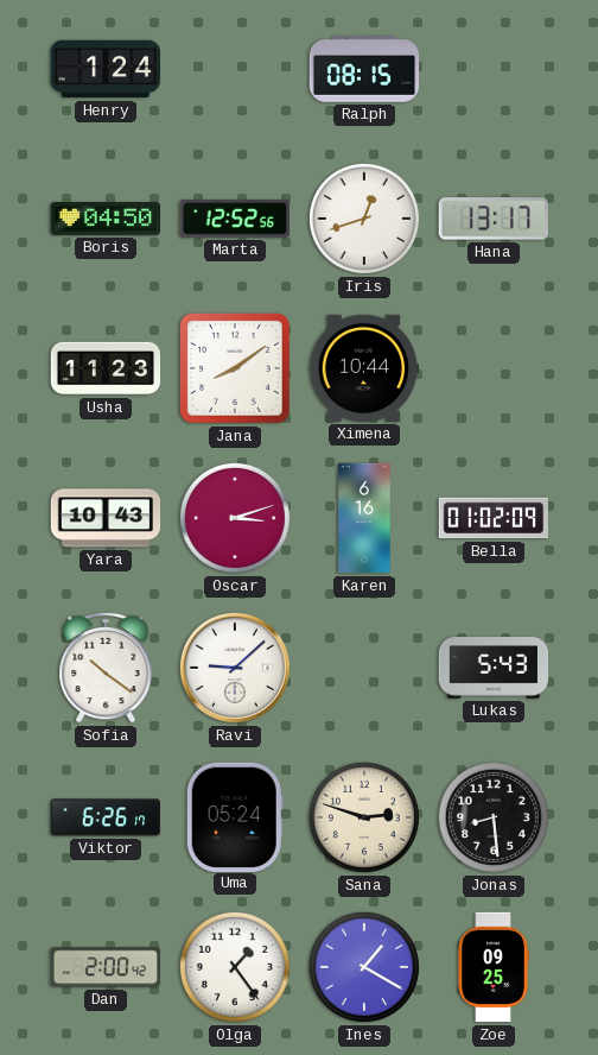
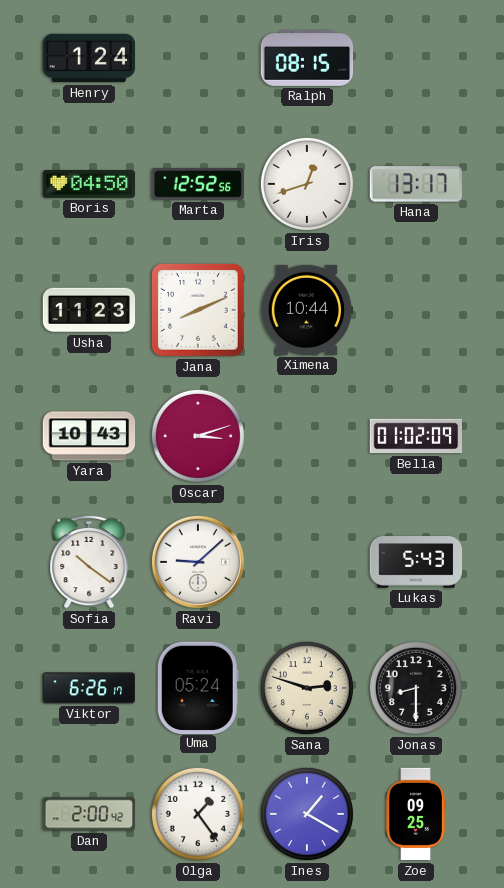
Jana: 8:09 -> 8:11 (199, 311)
Karen: 6:16 -> none (364, 518)
Jonas: 8:29 -> 8:30 (416, 688)
